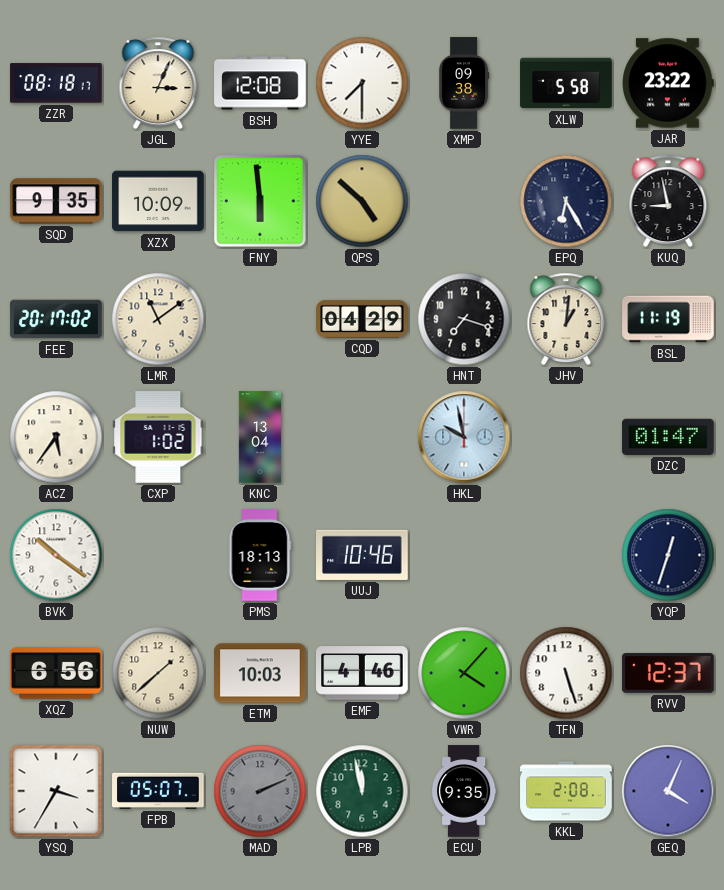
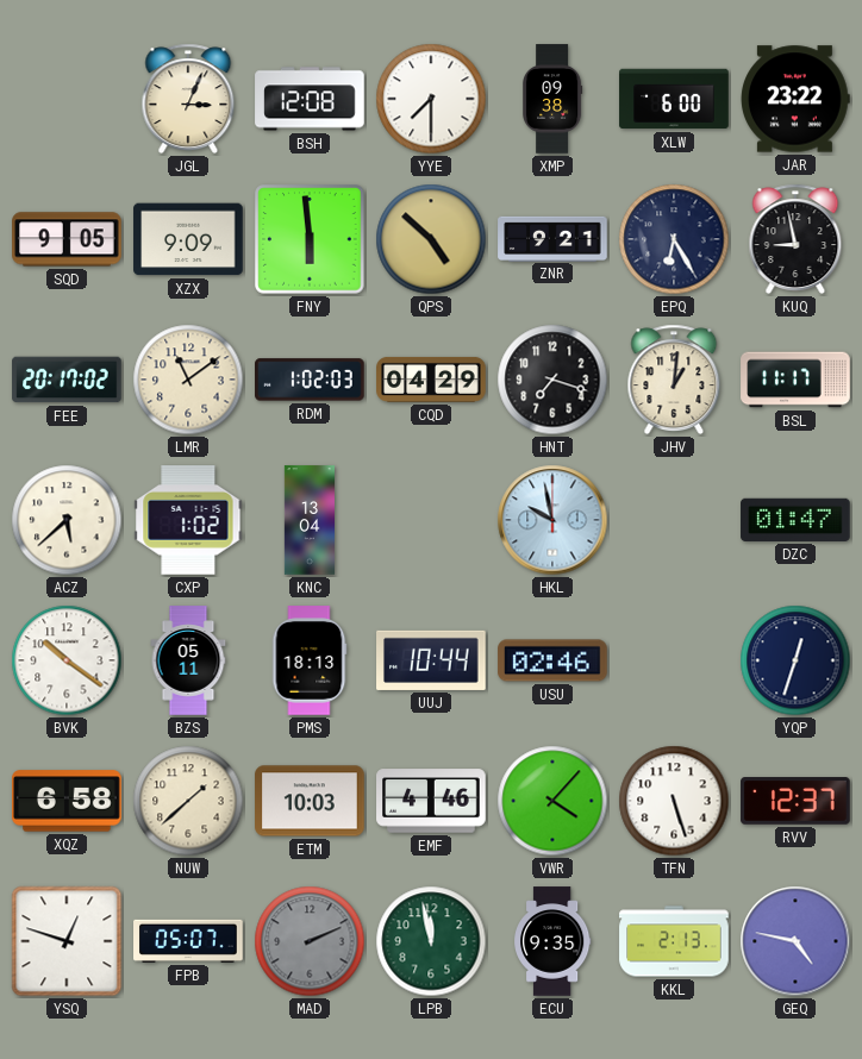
ZZR: 08:18 -> none (56, 83)
XLW: 5:58 -> 6:00 (674, 99)
SQD: 9:35 -> 9:05 (67, 239)
XZX: 10:09 -> 9:09 (188, 239)
ZNR: none -> 9:21 (552, 238)
RDM: none -> 1:02 (310, 380)
BSL: 11:19 -> 11:17 (795, 380)
ACZ: 5:36 -> 5:38 (67, 520)
BZS: none -> 05:11 (188, 660)
UUJ: 10:46 -> 10:44 (431, 660)
USU: none -> 02:46 (552, 660)
XQZ: 6:56 -> 6:58 (67, 801)
YSQ: 3:35 -> 12:48 (67, 941)
KKL: 2:08 -> 2:13 (674, 941)
GEQ: 4:04 -> 4:47 (795, 941)
